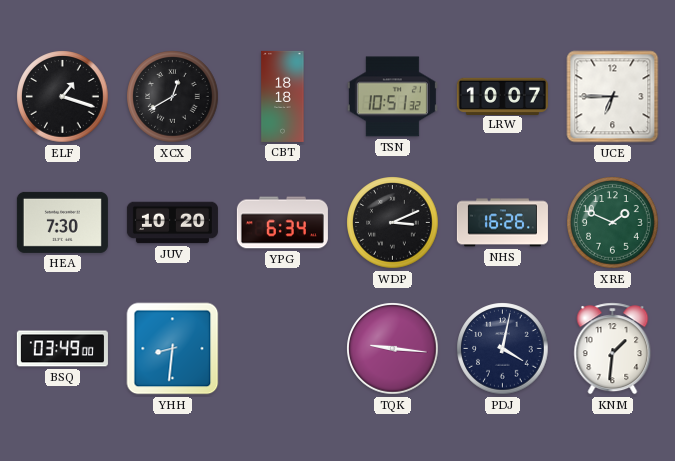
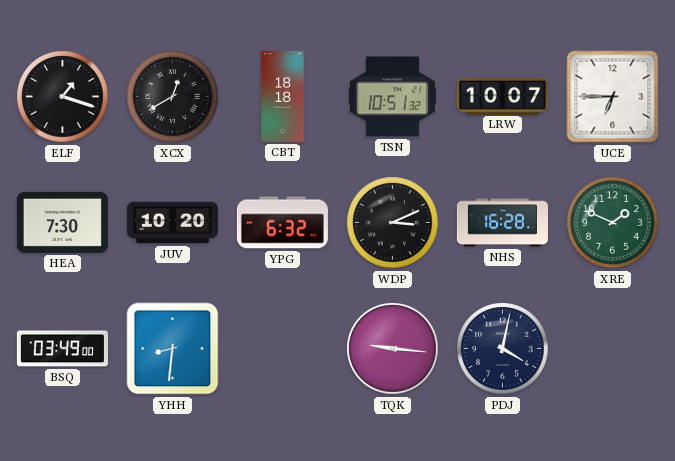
YPG: 6:34 -> 6:32 (282, 223)
NHS: 16:26 -> 16:28 (502, 223)
KNM: 1:31 -> none (613, 349)
